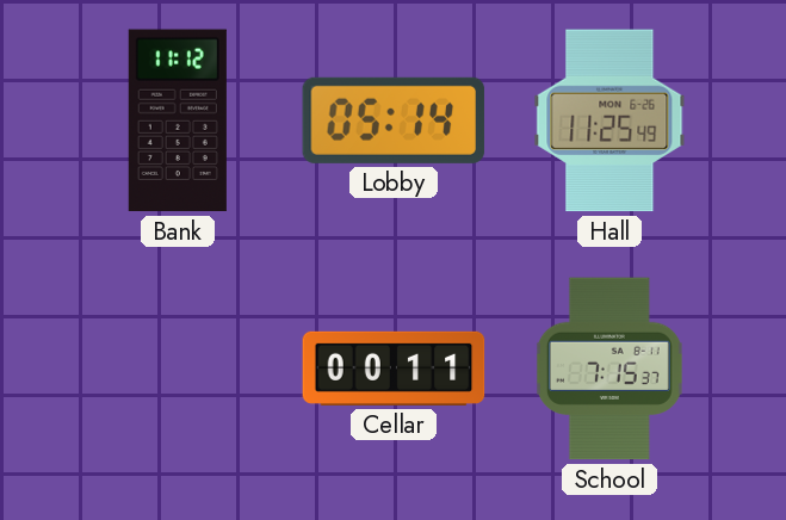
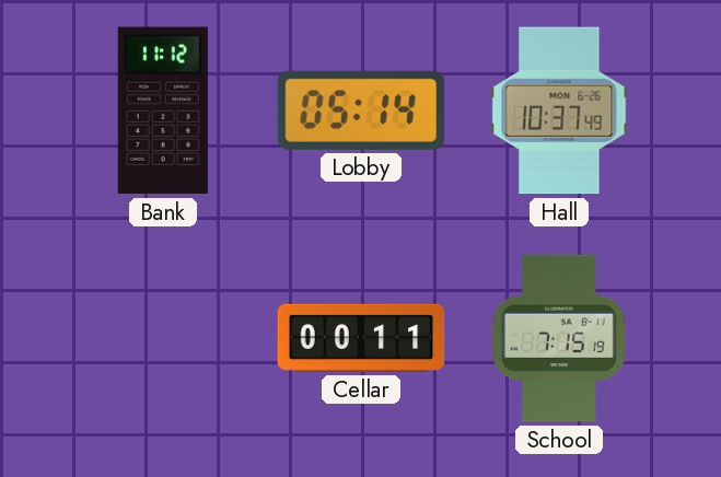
Hall: 11:25 -> 10:37 (559, 110)
School: 7:15:37 -> 7:15:19 (559, 338)
